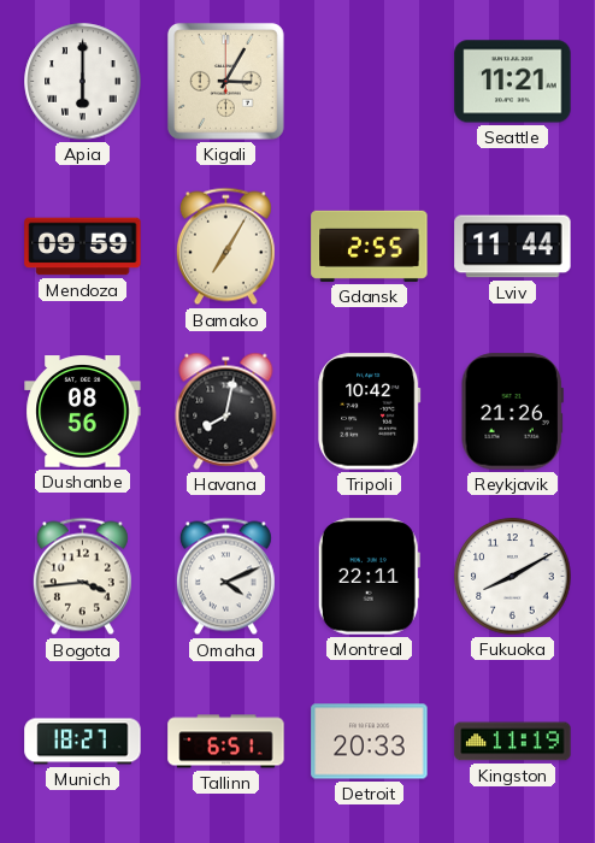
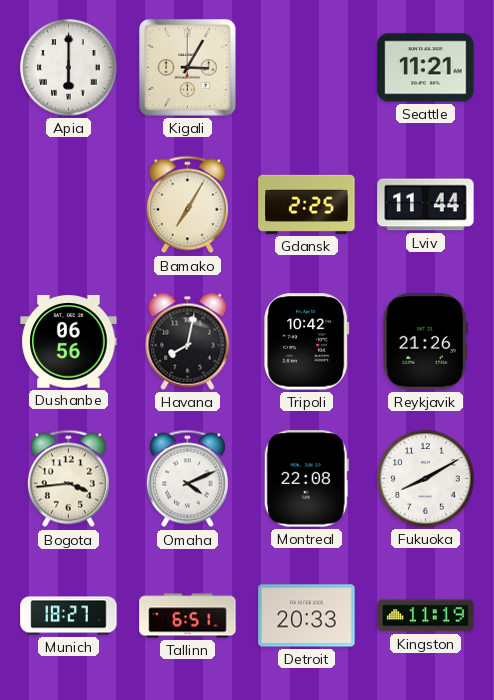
Mendoza: 09:59 -> none (83, 247)
Gdansk: 2:55 -> 2:25 (307, 204)
Dushanbe: 08:56 -> 06:56 (69, 342)
Montreal: 22:11 -> 22:08 (306, 479)
